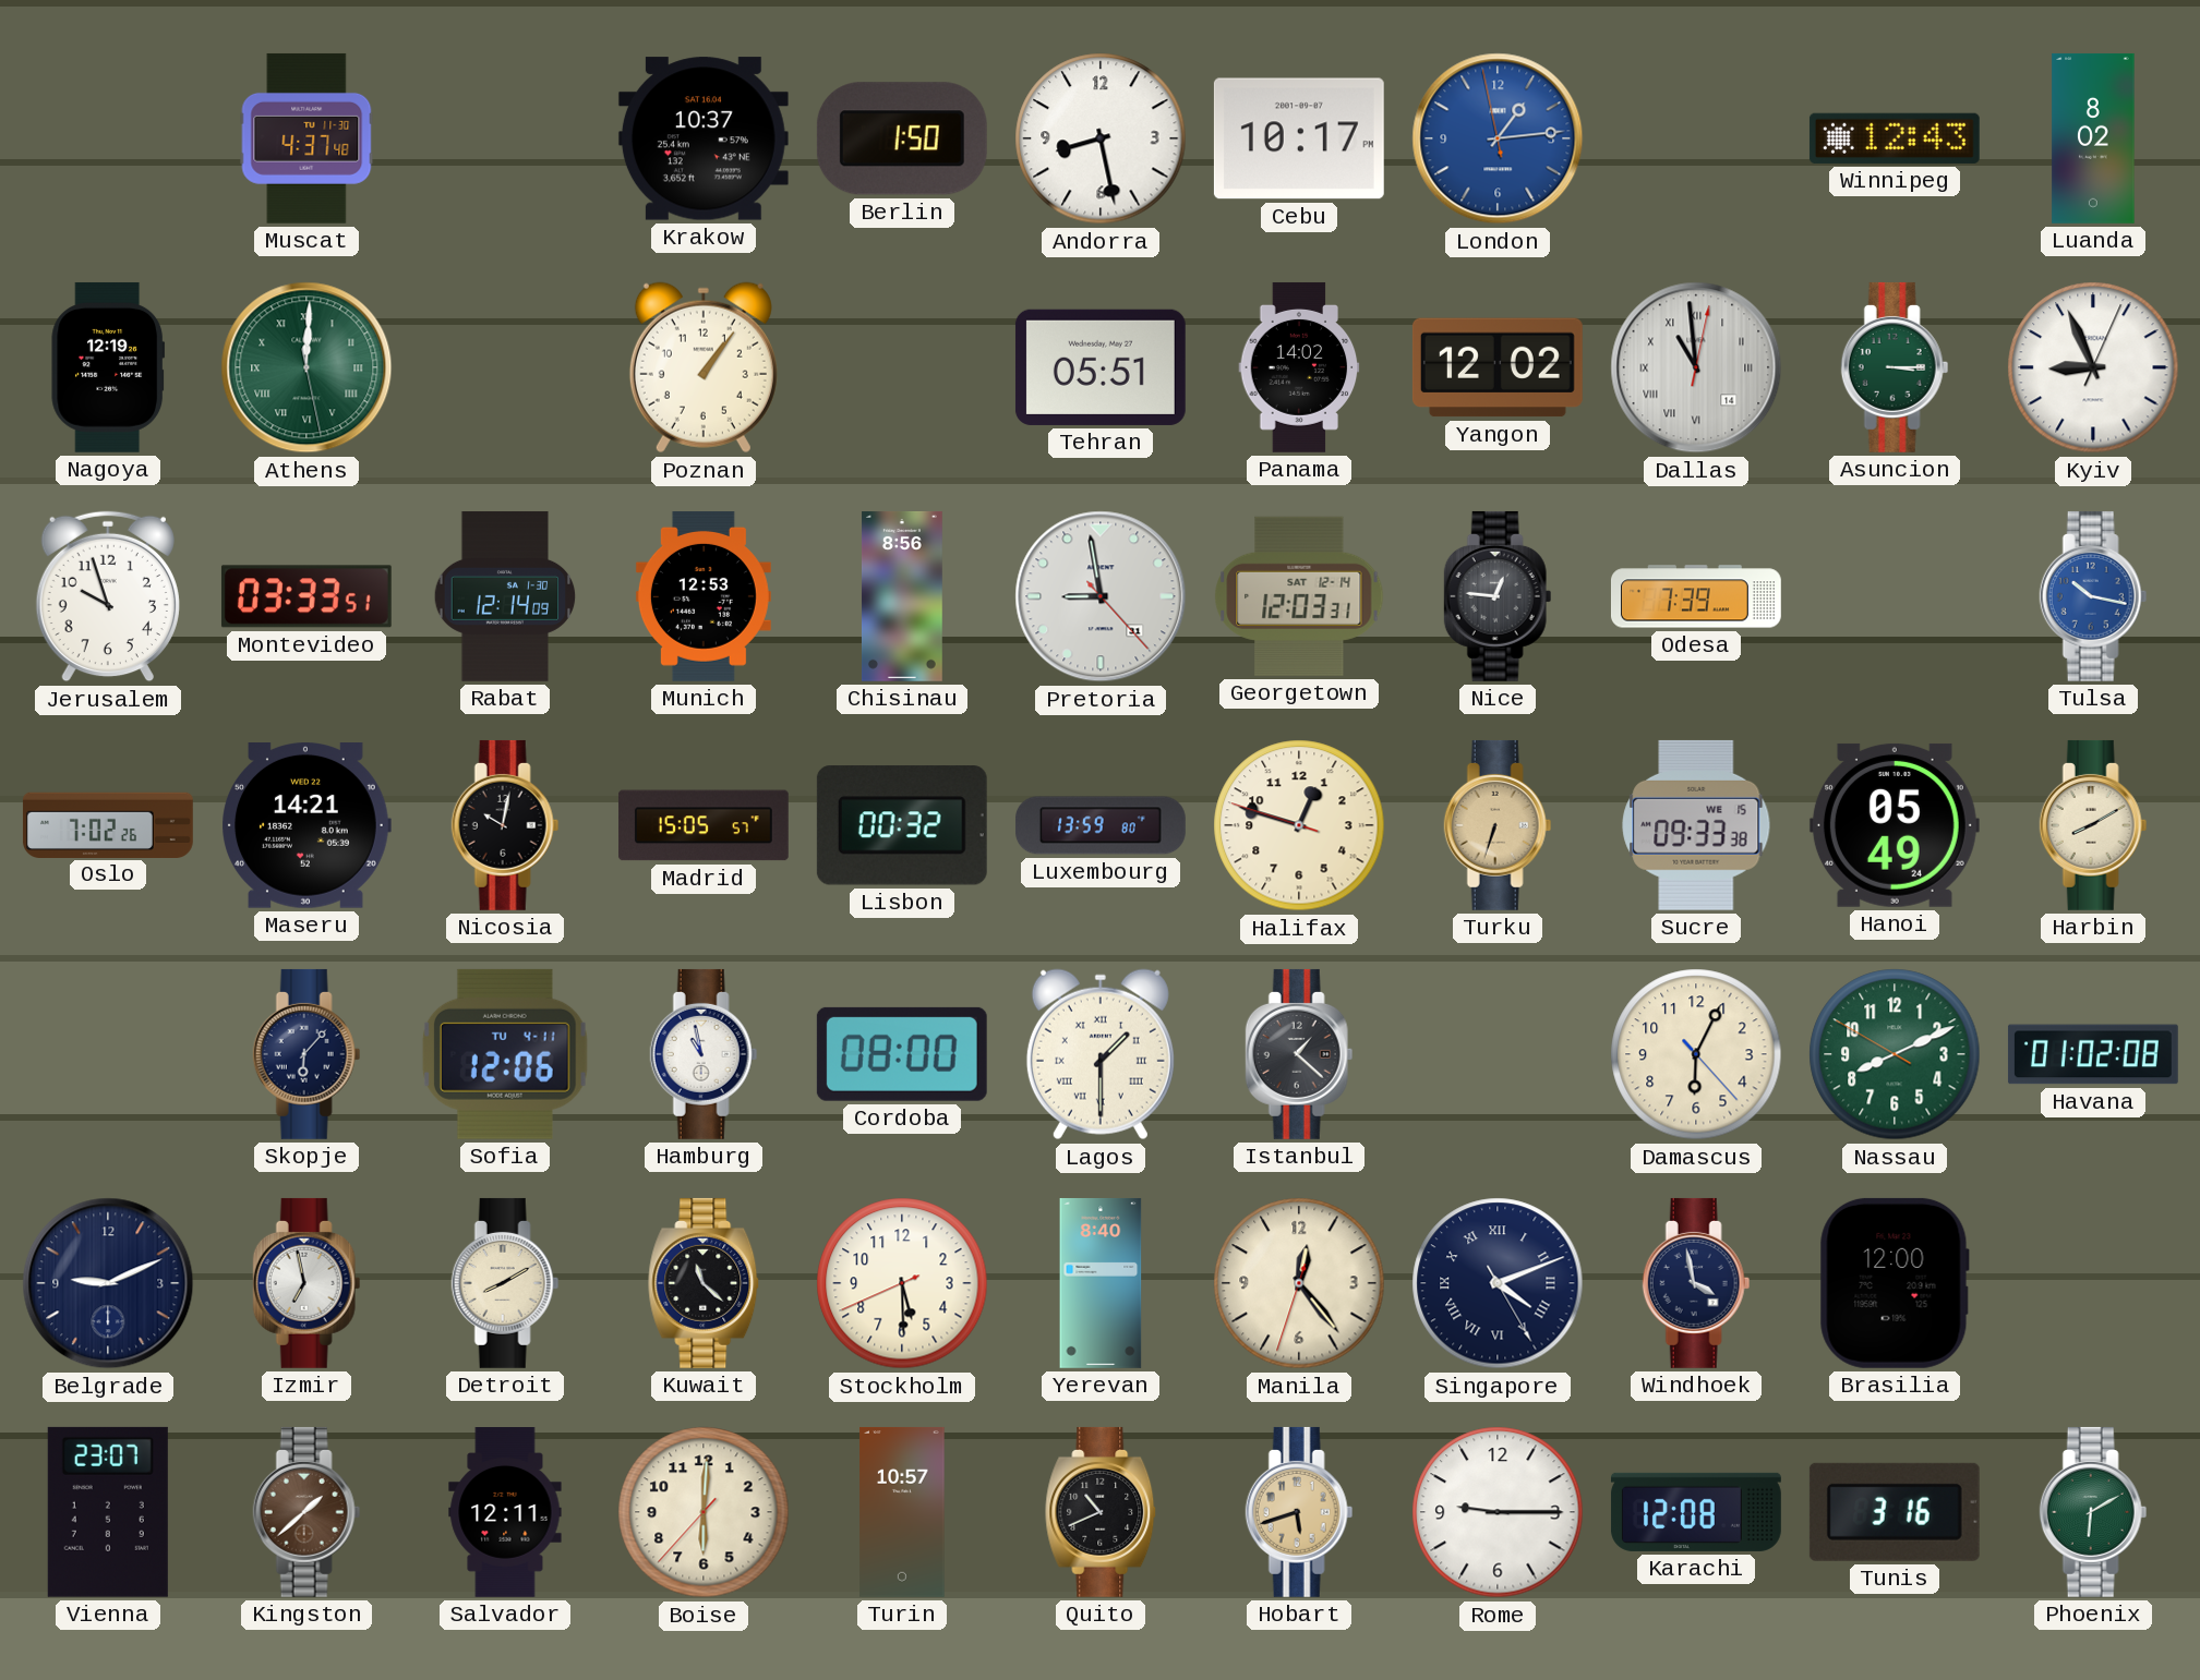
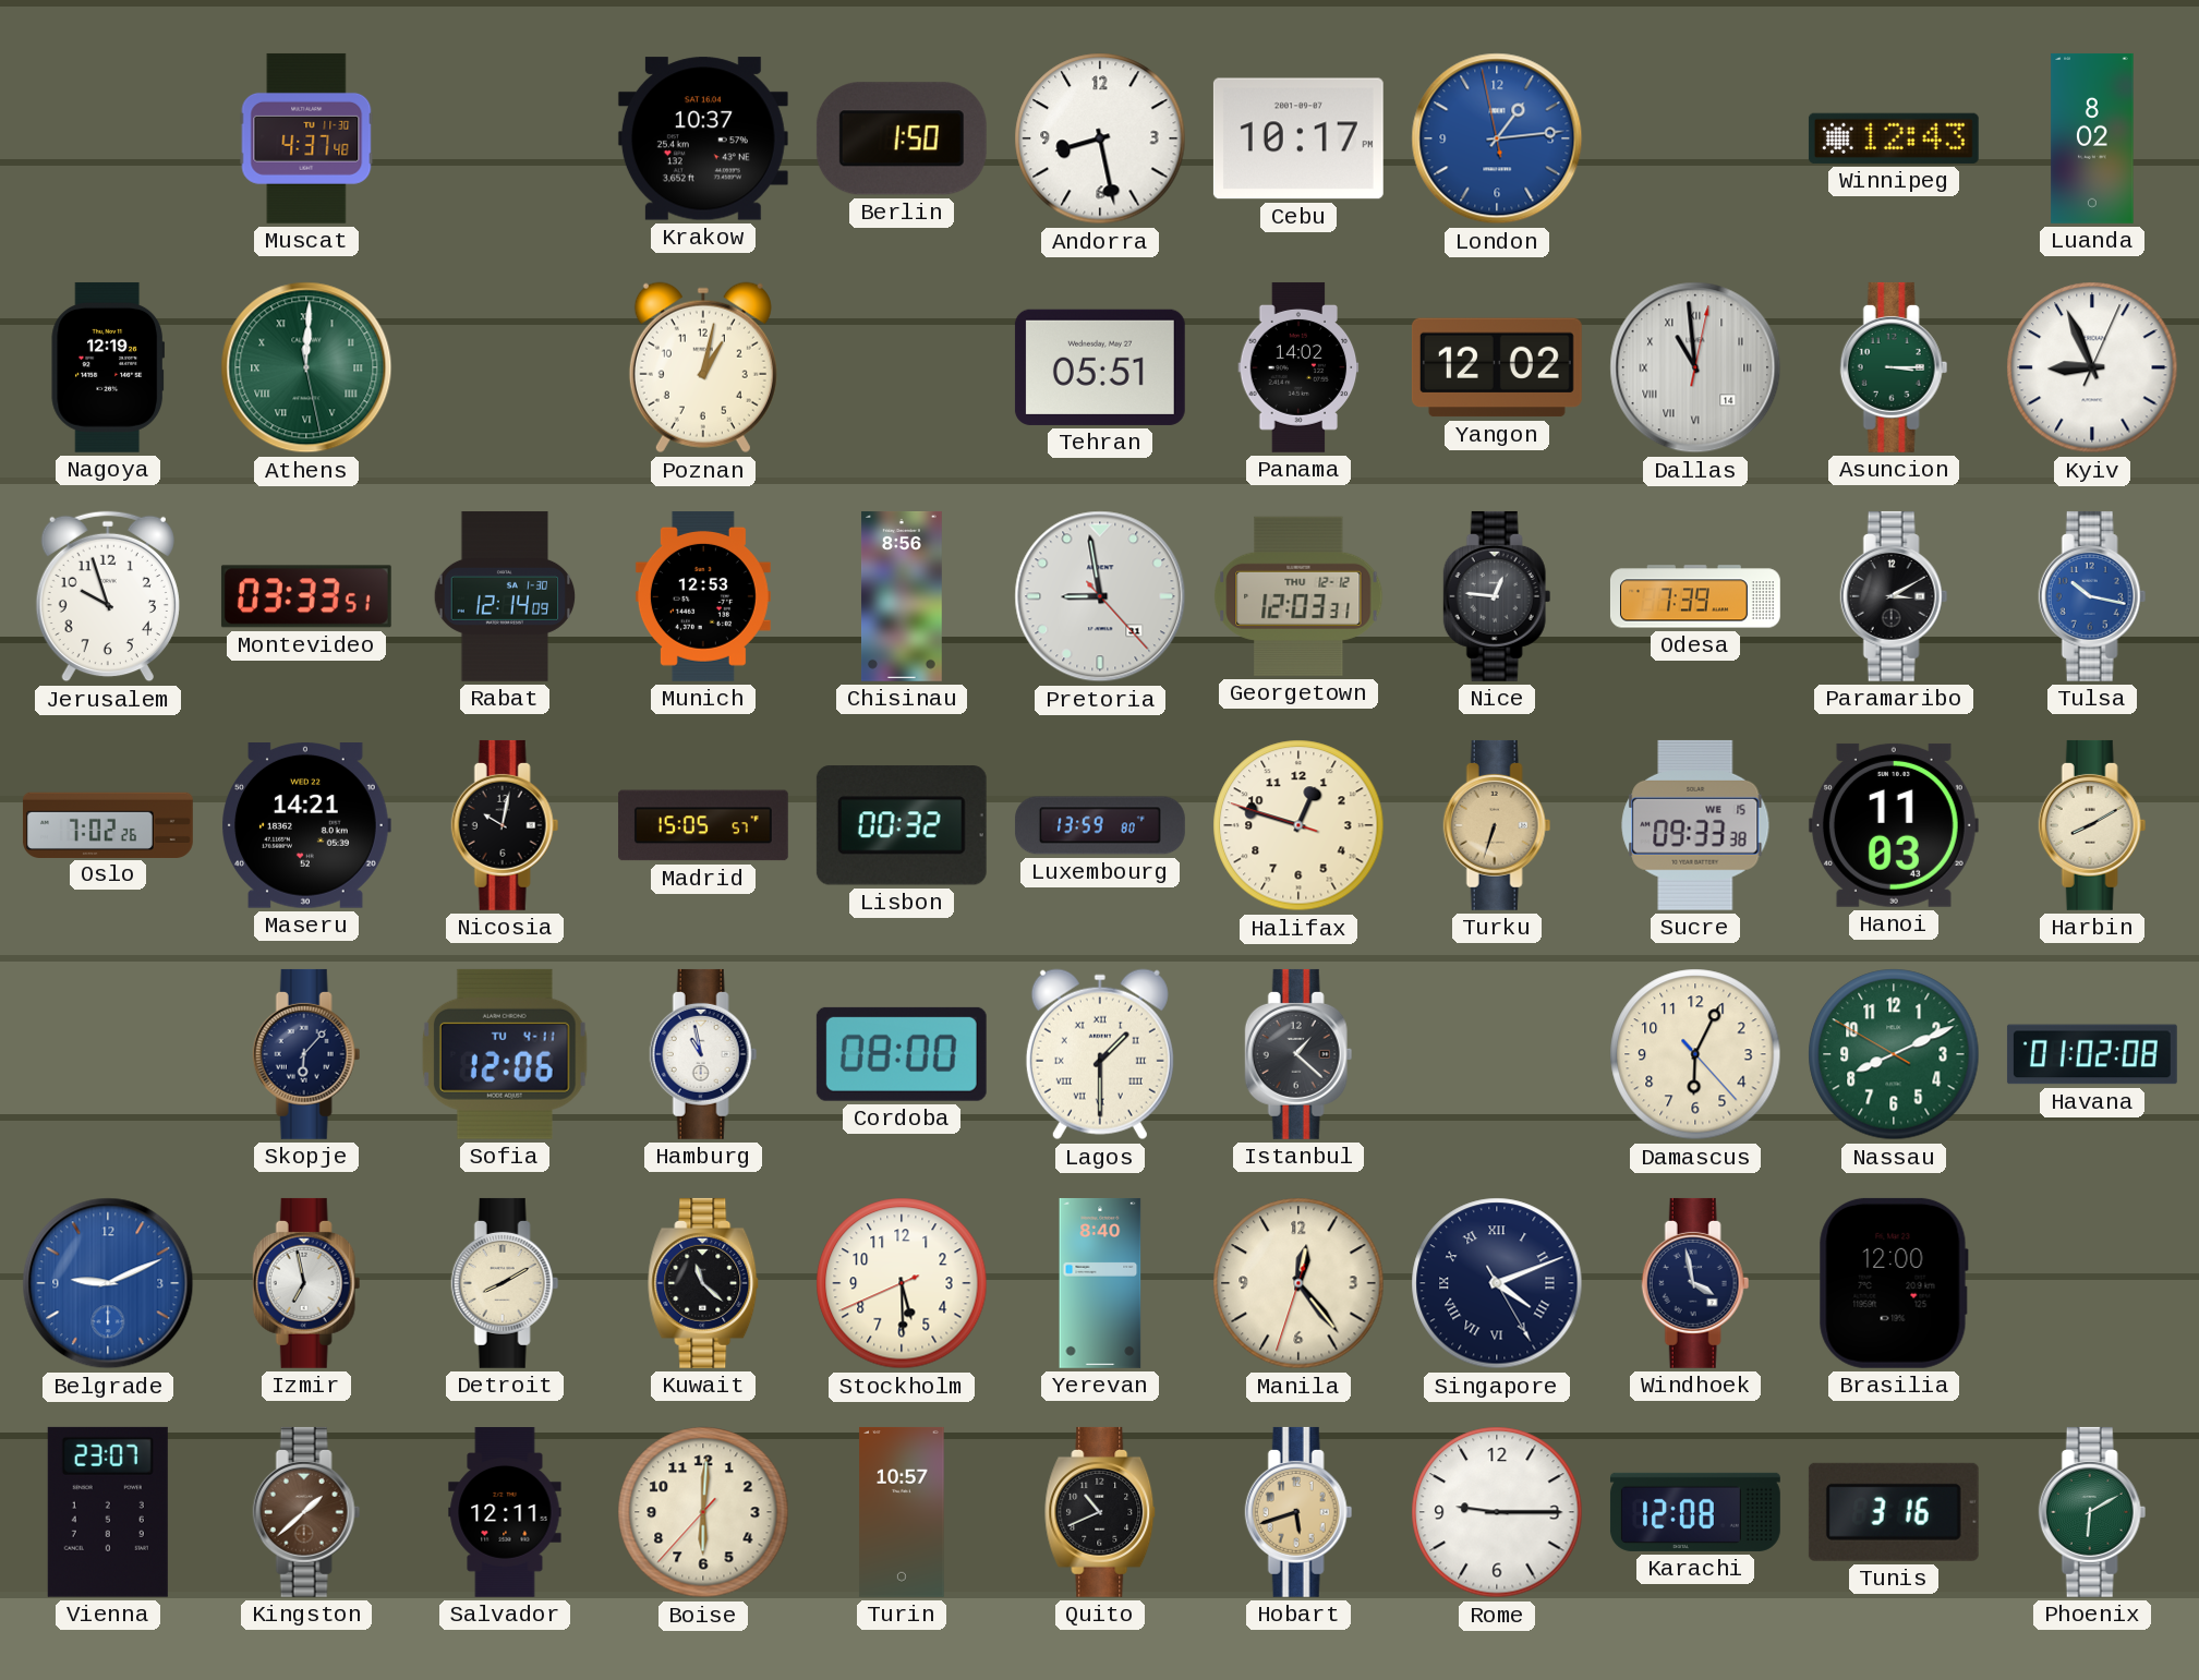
Poznan: 1:06 -> 1:02 (703, 367)
Georgetown date: SAT 12-14 -> THU 12-12 (1298, 596)
Paramaribo: none -> 3:10 (1894, 596)
Hanoi: 05:49 -> 11:03 (1894, 825)
Belgrade dial: navy -> blue (108, 1283)
